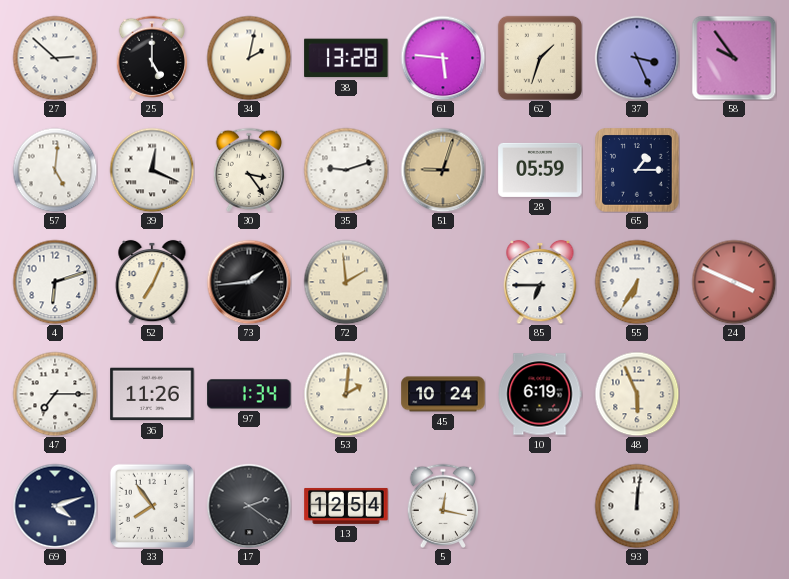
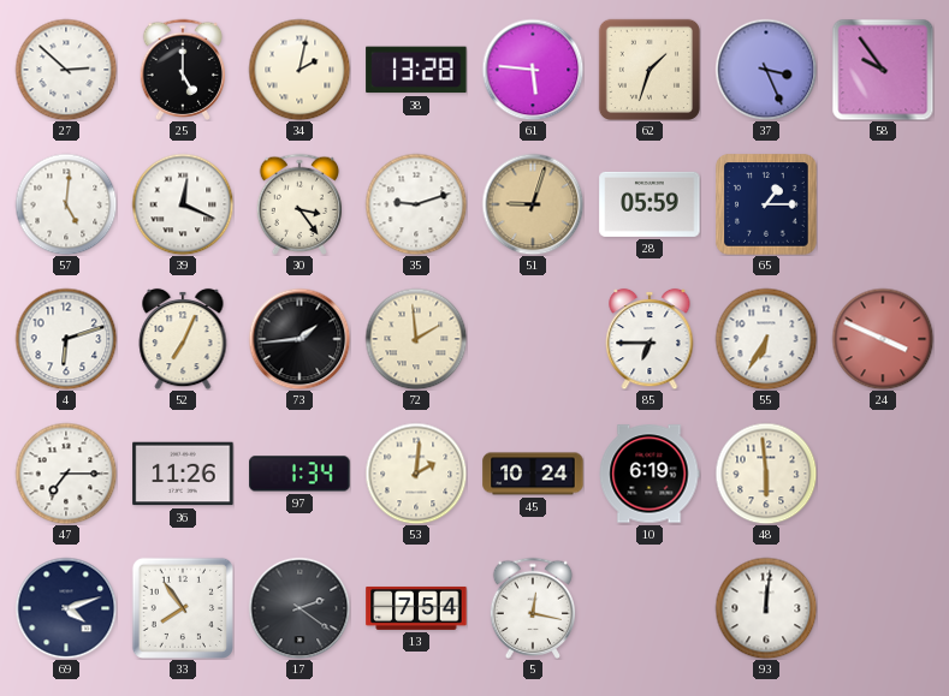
48: 5:56 -> 5:59 (766, 474)
13: 12:54 -> 7:54 (416, 608)
